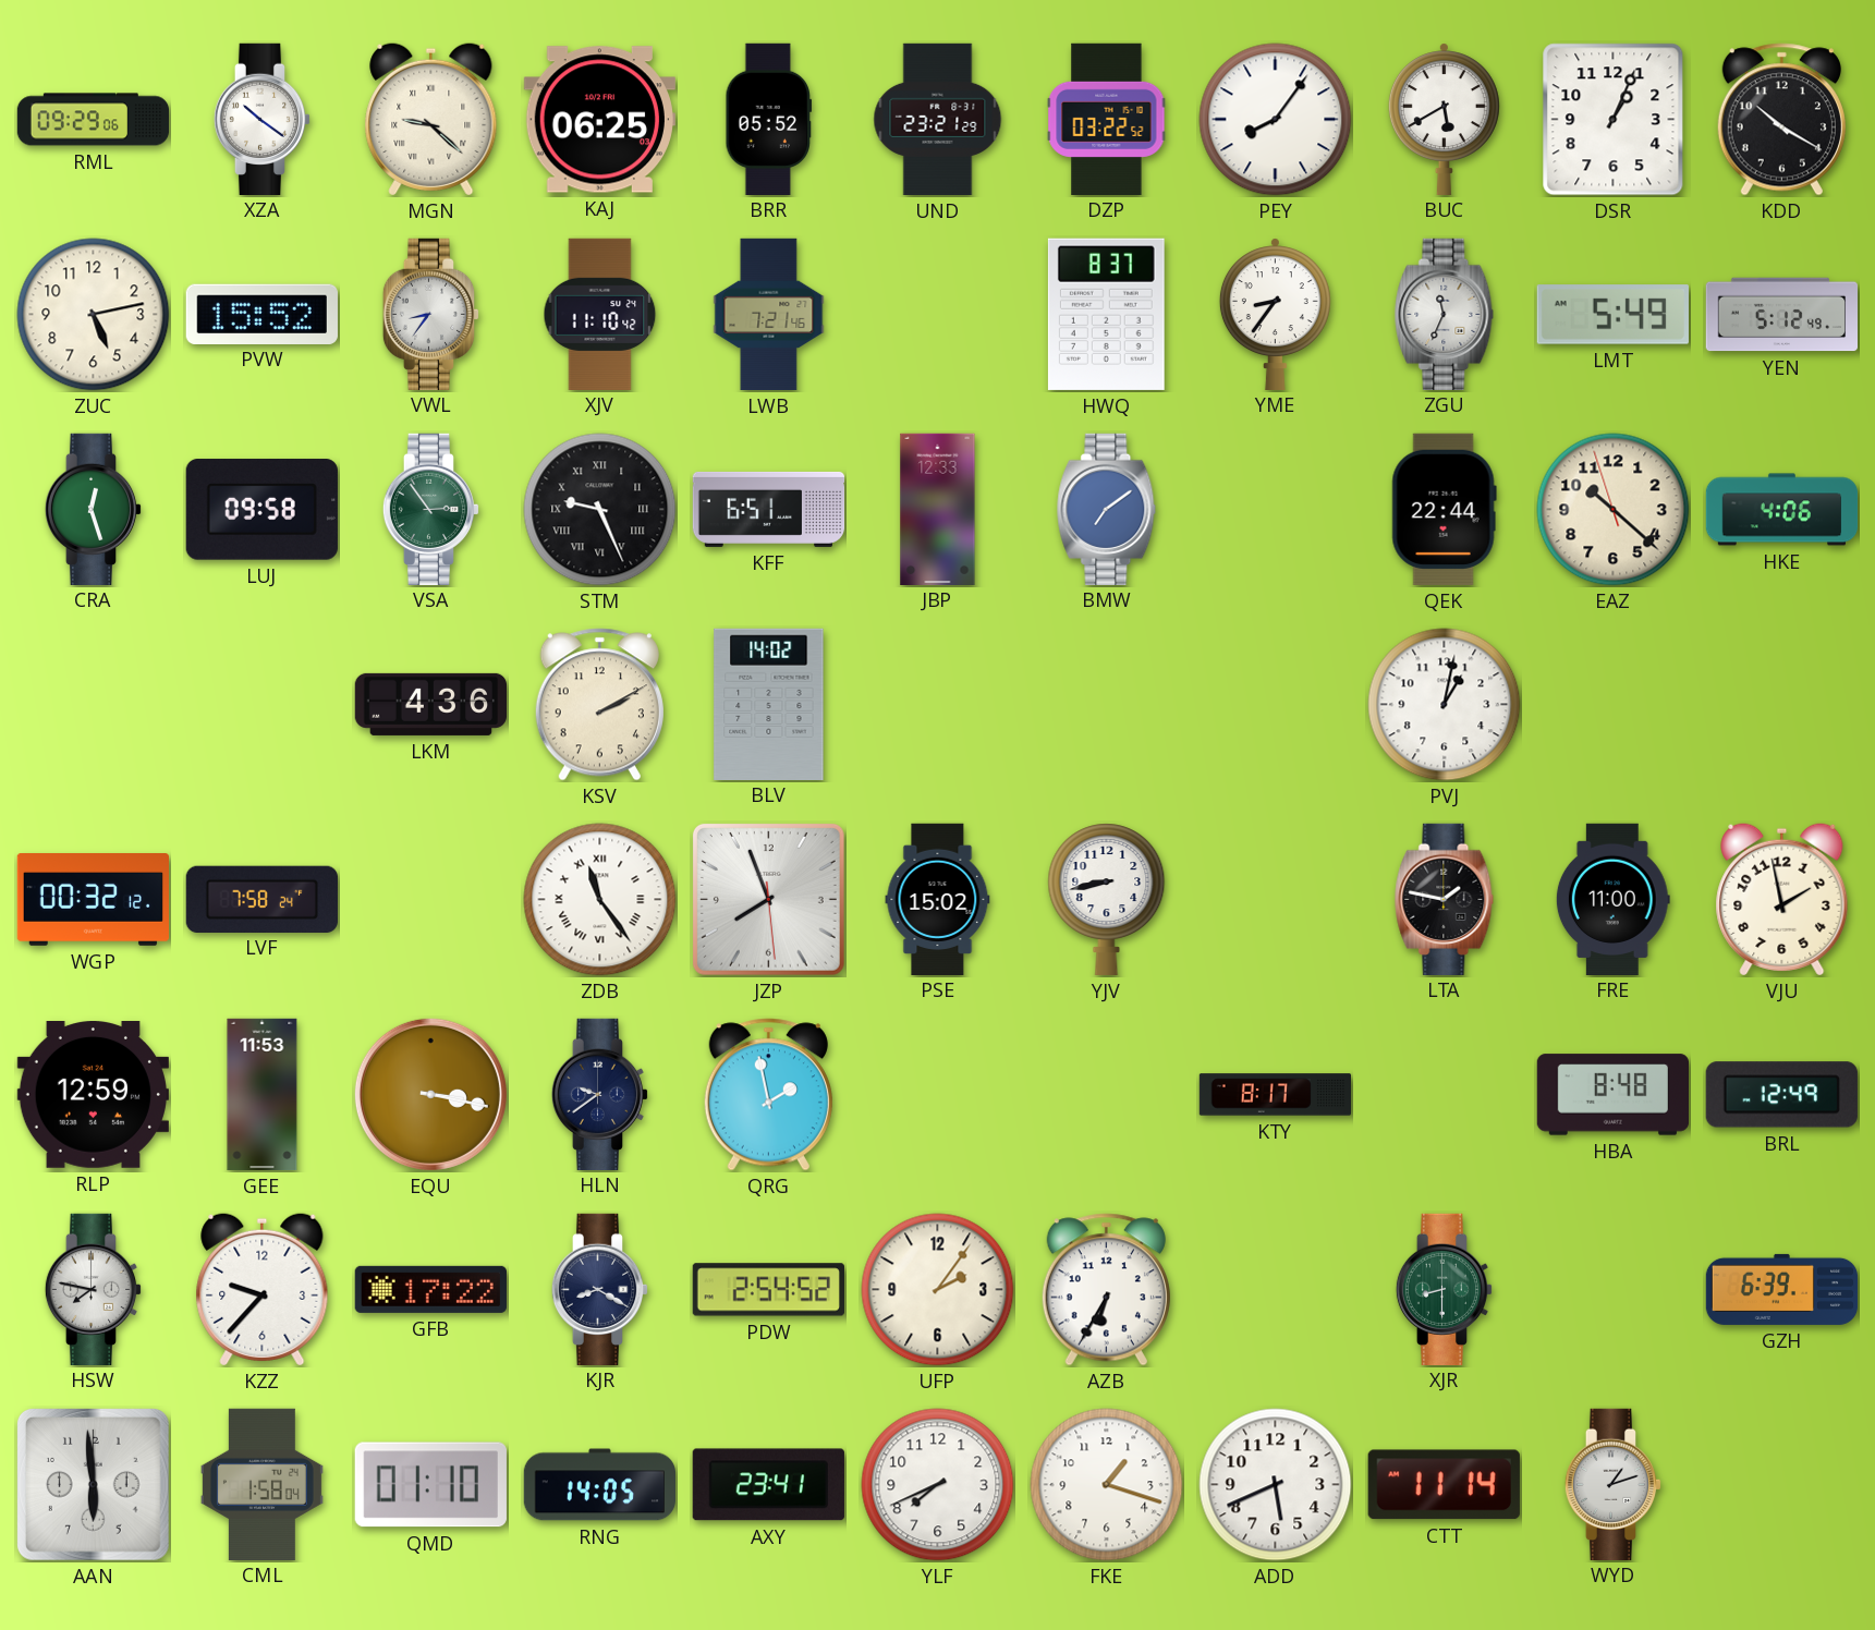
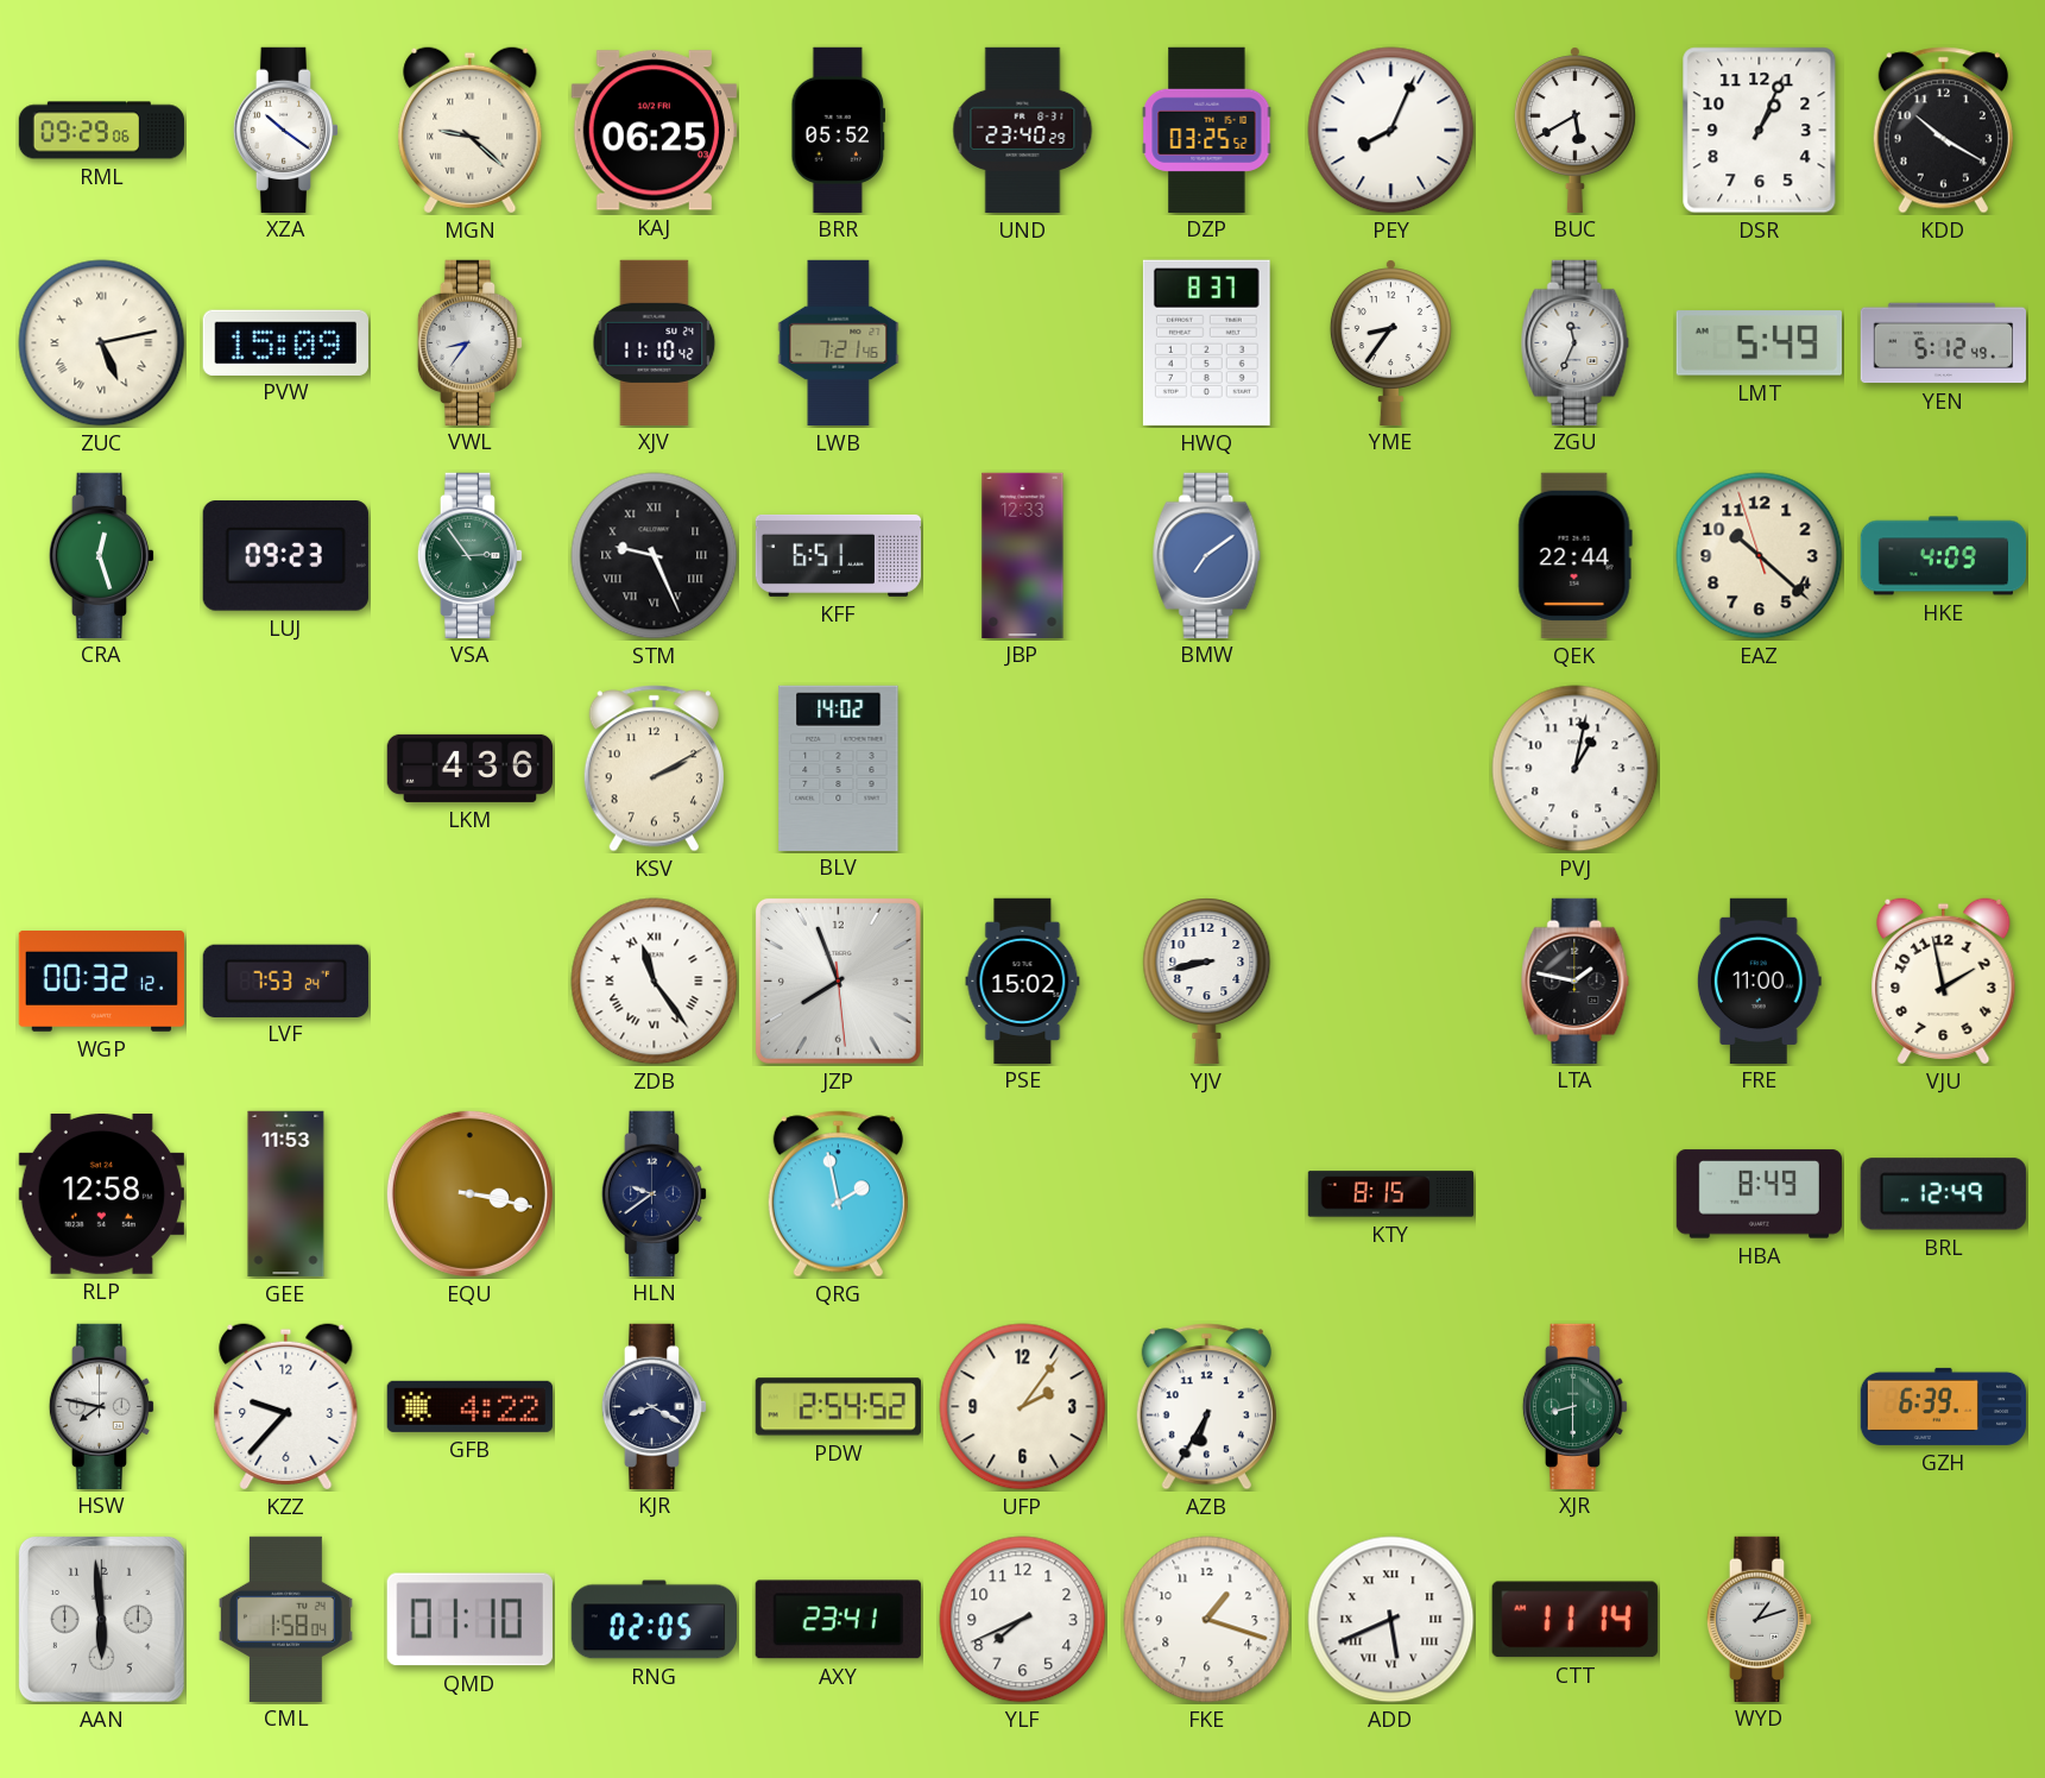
UND: 23:21 -> 23:40 (1023, 131)
DZP: 03:22 -> 03:25 (1207, 130)
PEY: 8:06 -> 8:04 (1391, 131)
ZUC numerals: Arabic -> Roman (102, 343)
PVW: 15:52 -> 15:09 (285, 342)
LUJ: 09:58 -> 09:23 (285, 556)
HKE: 4:06 -> 4:09 (1944, 556)
LVF: 7:58 -> 7:53 (285, 981)
RLP: 12:59 -> 12:58 (101, 1194)
KTY: 8:17 -> 8:15 (1391, 1194)
HBA: 8:48 -> 8:49 (1759, 1194)
GFB: 17:22 -> 4:22 (469, 1406)
RNG: 14:05 -> 02:05 (654, 1620)
ADD numerals: Arabic -> Roman (1391, 1620)
